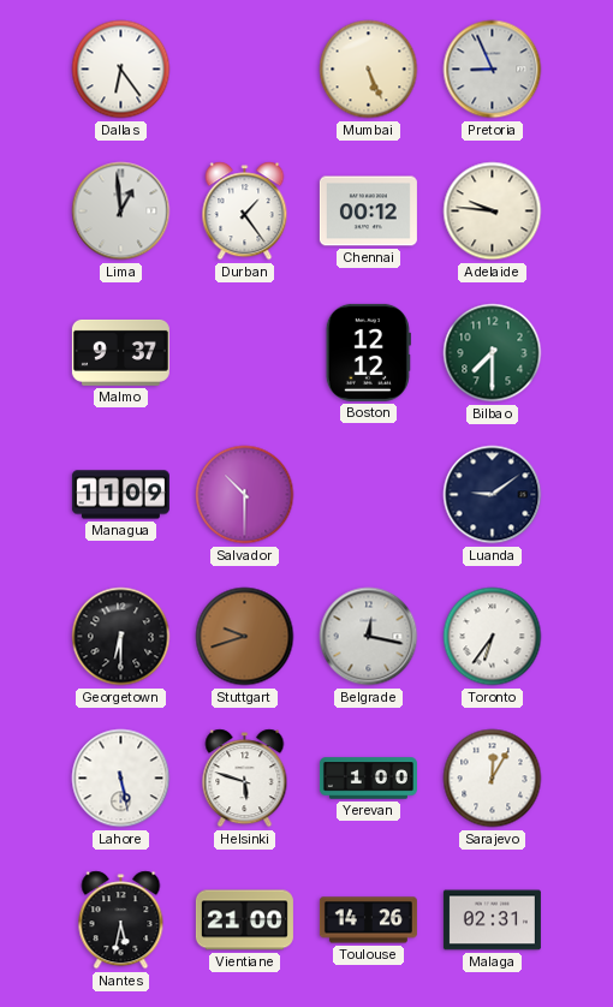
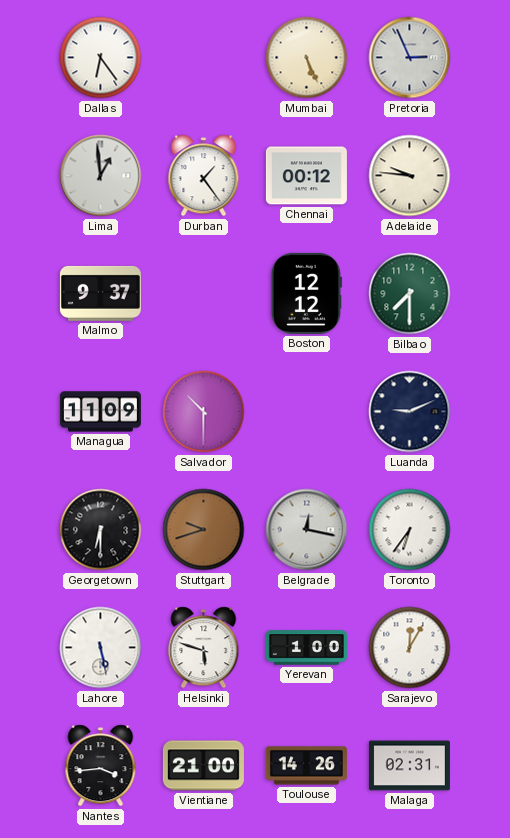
Pretoria: 8:56 -> 2:56 (410, 58)
Luanda: 9:09 -> 9:11 (410, 412)
Nantes: 5:32 -> 3:44 (101, 766)
